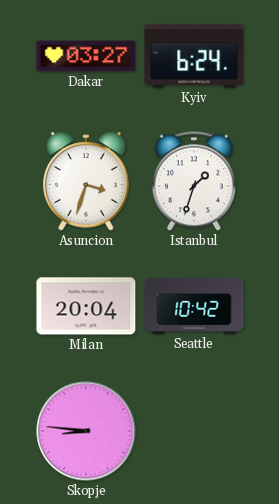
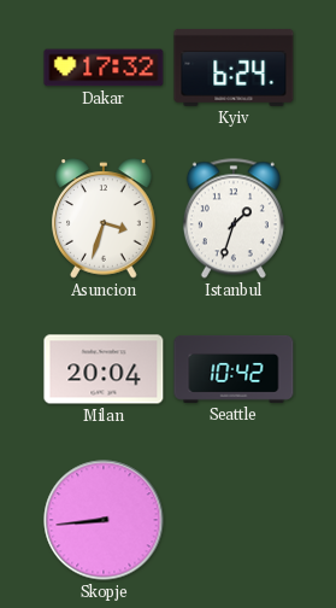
Dakar: 03:27 -> 17:32 (104, 68)
Skopje: 8:46 -> 8:44 (104, 520)
